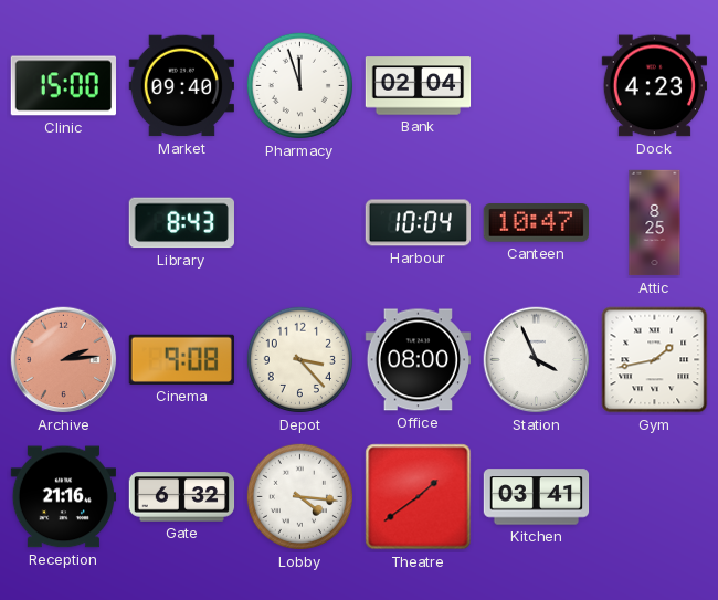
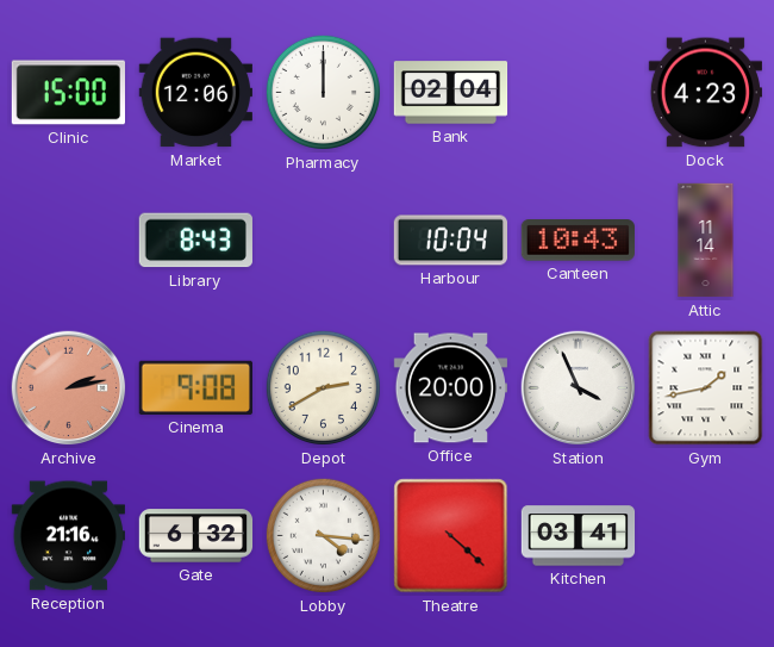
Market: 09:40 -> 12:06 (195, 93)
Pharmacy: 11:57 -> 12:00 (323, 92)
Canteen: 10:47 -> 10:43 (578, 241)
Attic: 8:25 -> 11:14 (706, 241)
Archive: 2:14 -> 2:13 (69, 388)
Depot: 3:23 -> 2:40 (323, 387)
Office: 08:00 -> 20:00 (450, 388)
Theatre: 1:39 -> 4:22 (451, 536)
